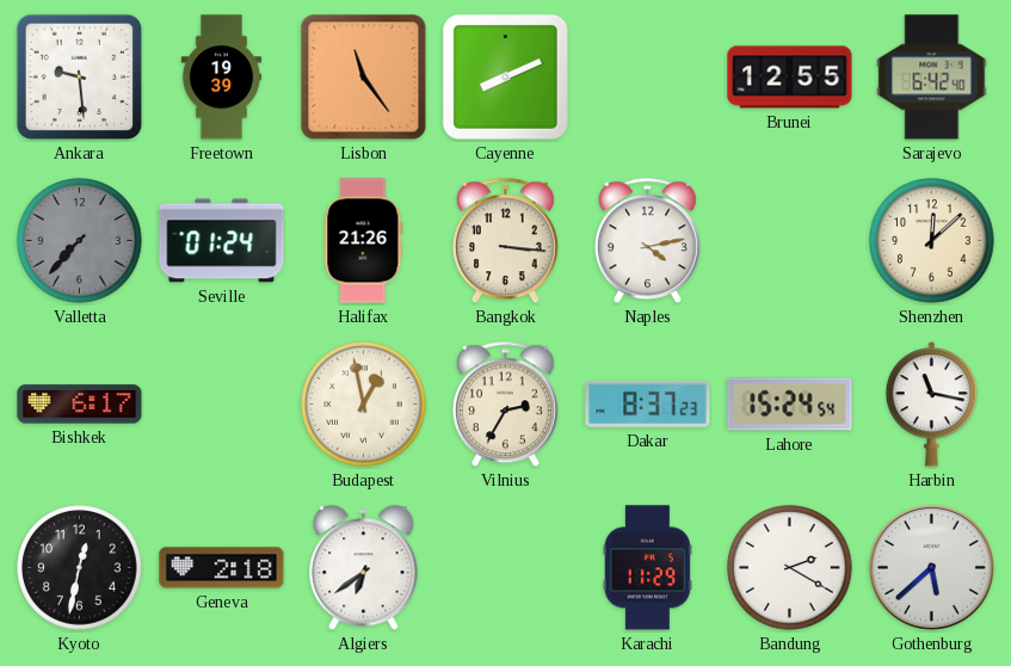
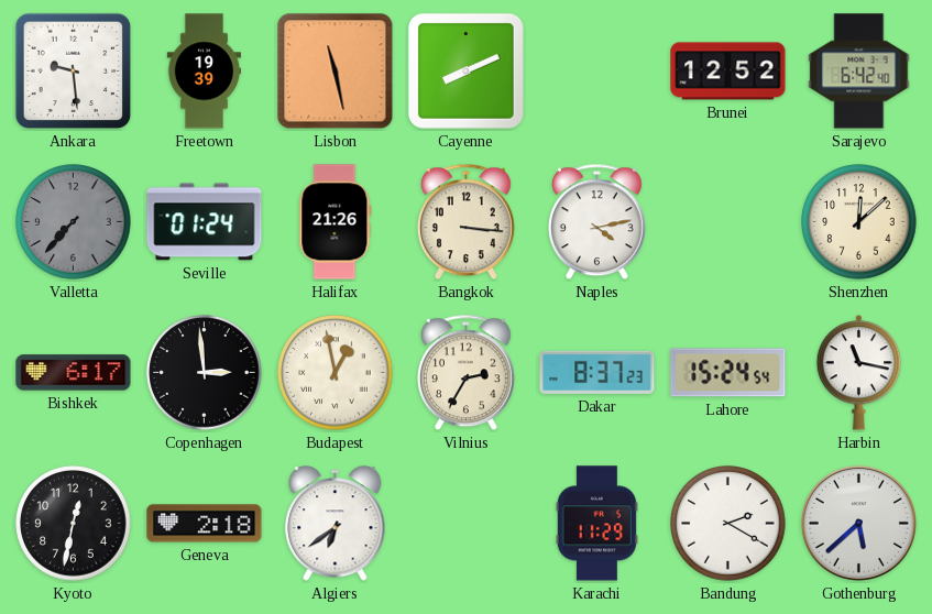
Lisbon: 11:24 -> 11:28 (336, 72)
Brunei: 12:55 -> 12:52 (728, 72)
Copenhagen: none -> 2:59 (205, 373)
